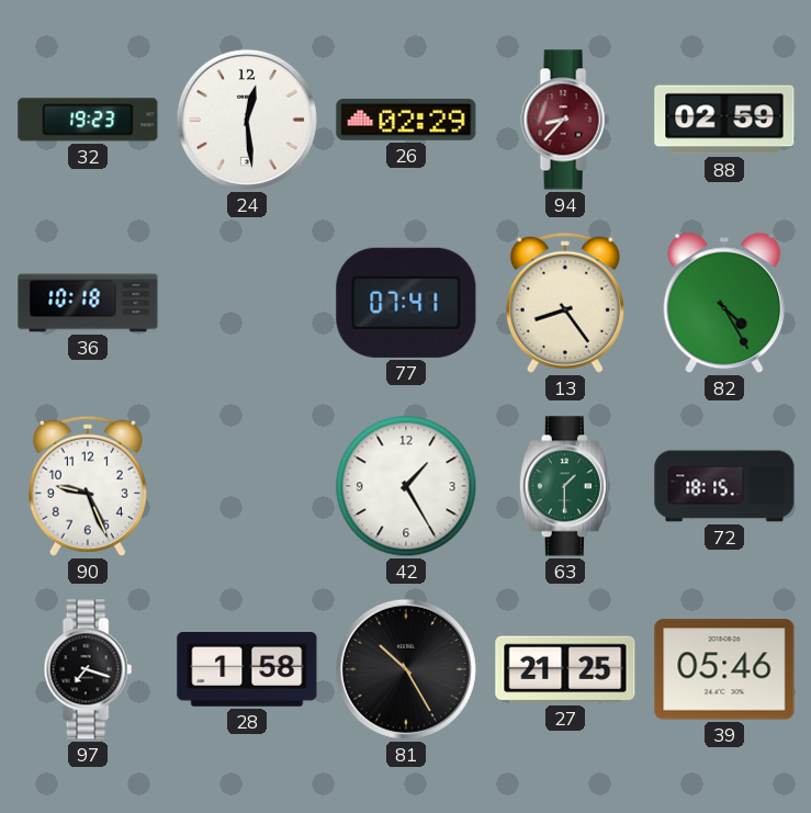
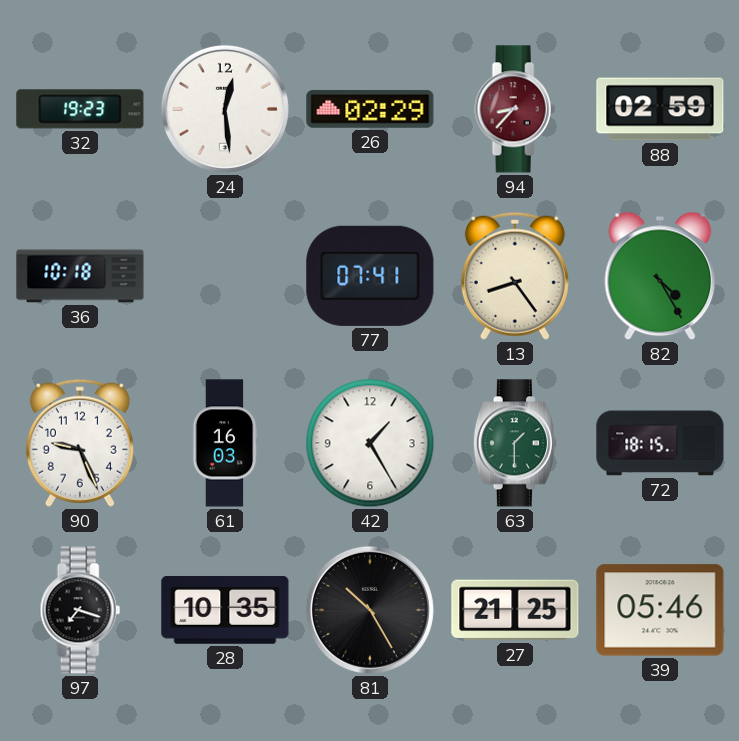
61: none -> 16:03 (225, 443)
28: 1:58 -> 10:35 (225, 610)
